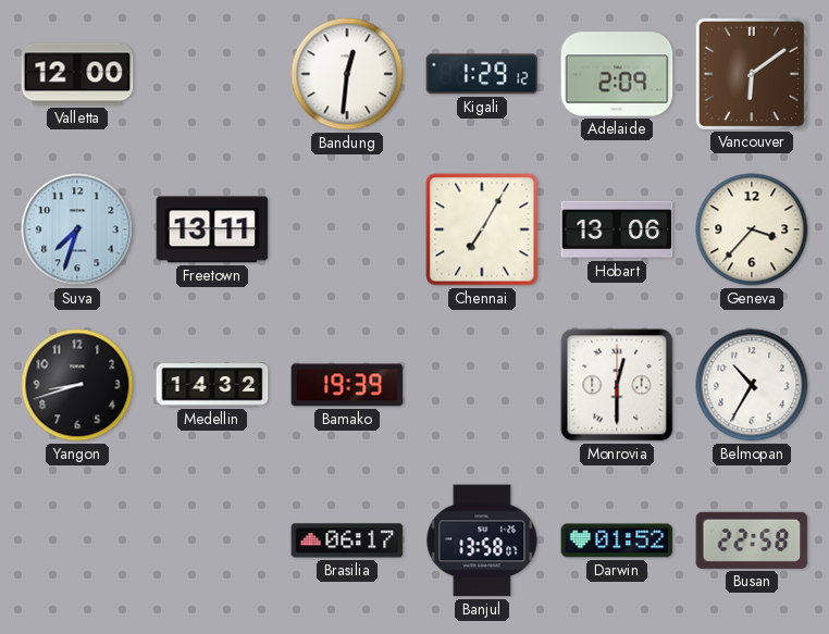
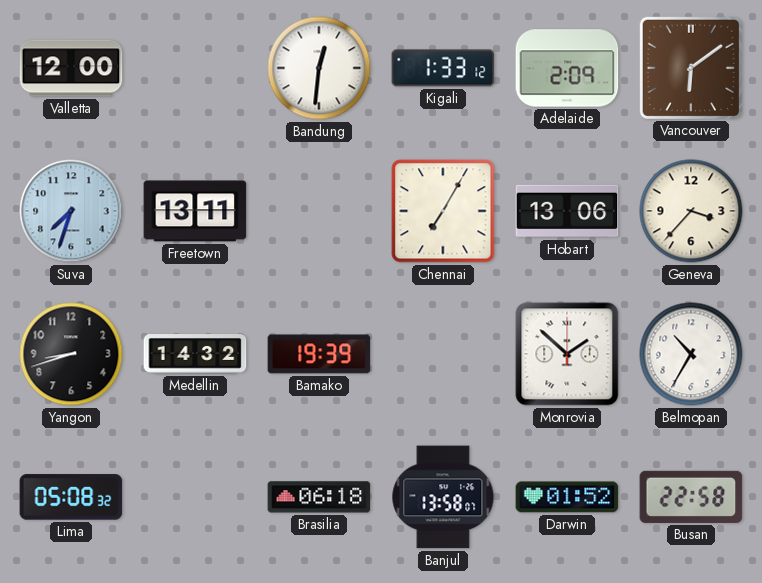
Kigali: 1:29 -> 1:33 (443, 68)
Monrovia: 12:30 -> 1:52 (567, 354)
Lima: none -> 05:08 (71, 497)
Brasilia: 06:17 -> 06:18 (319, 497)
